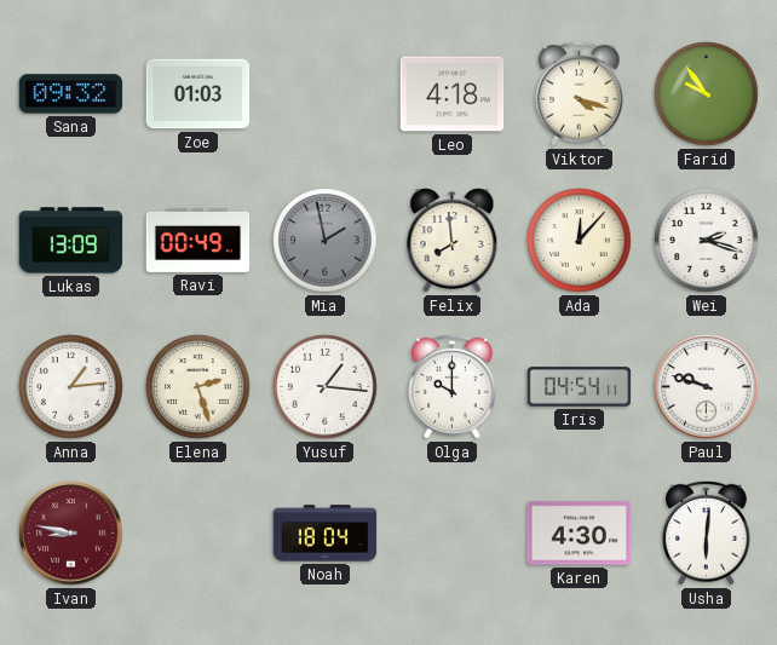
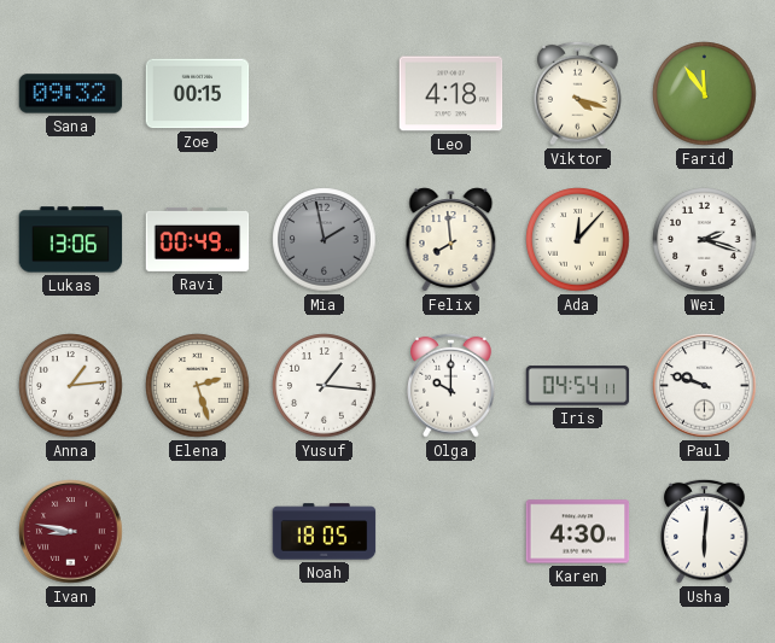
Zoe: 01:03 -> 00:15 (198, 94)
Farid: 9:54 -> 11:54 (705, 94)
Lukas: 13:09 -> 13:06 (71, 240)
Noah: 18:04 -> 18:05 (325, 532)
